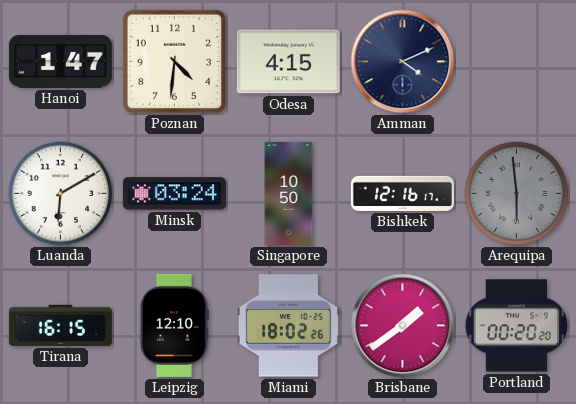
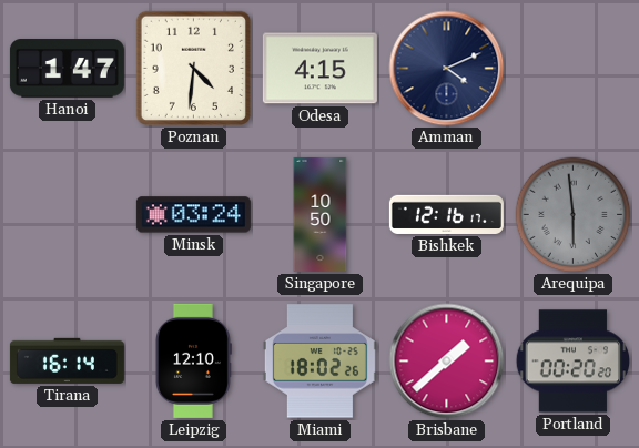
Luanda: 6:10 -> none (61, 194)
Tirana: 16:15 -> 16:14 (67, 360)
Brisbane: 1:39 -> 1:38 (447, 362)
